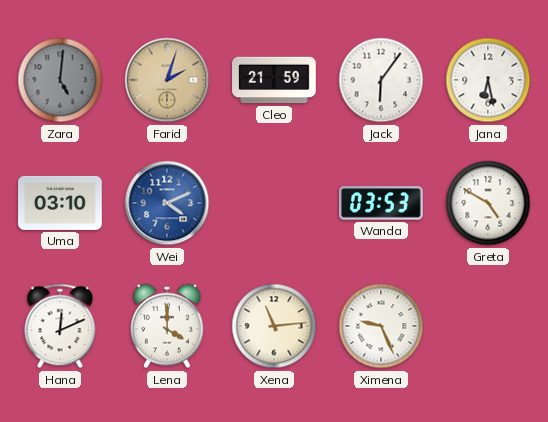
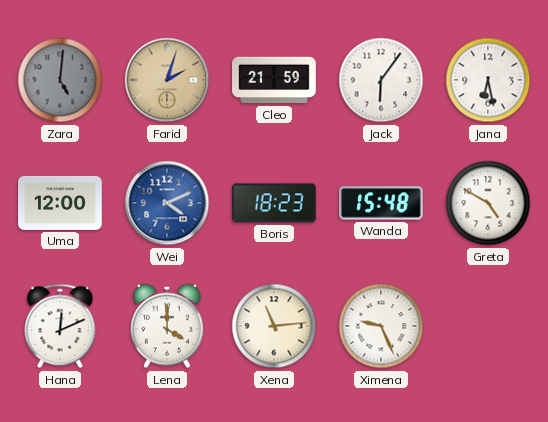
Uma: 03:10 -> 12:00 (60, 203)
Boris: none -> 18:23 (274, 203)
Wanda: 03:53 -> 15:48 (382, 203)
